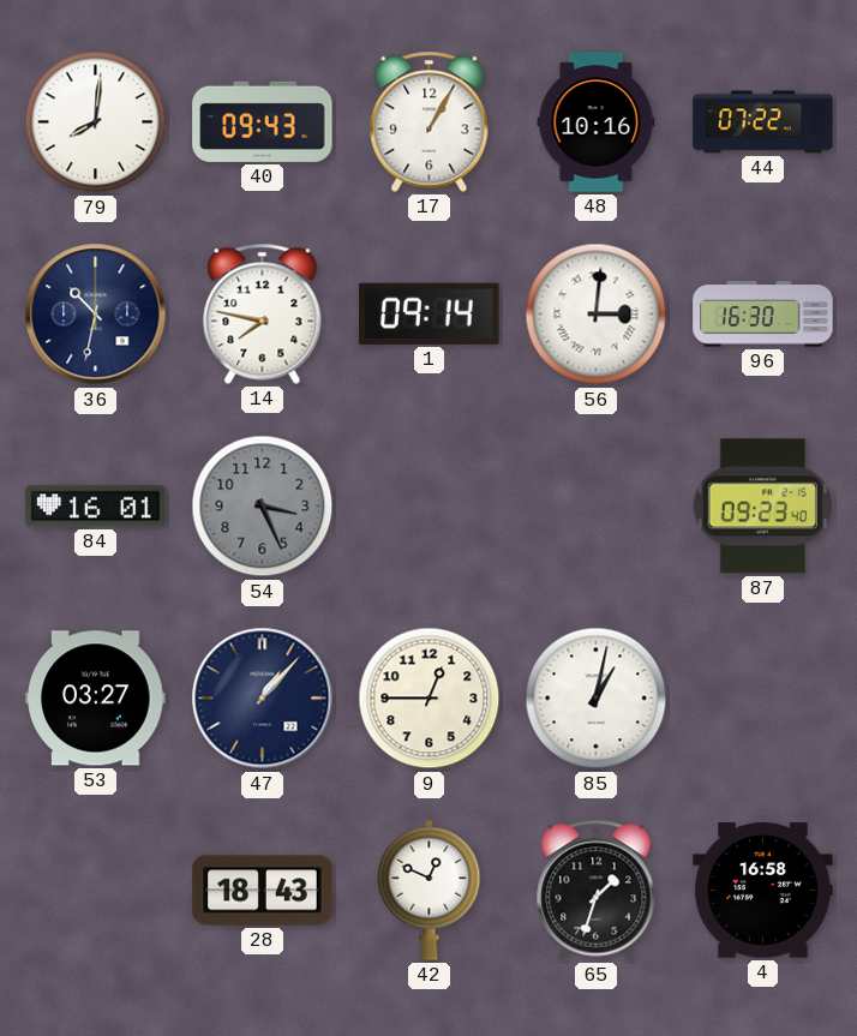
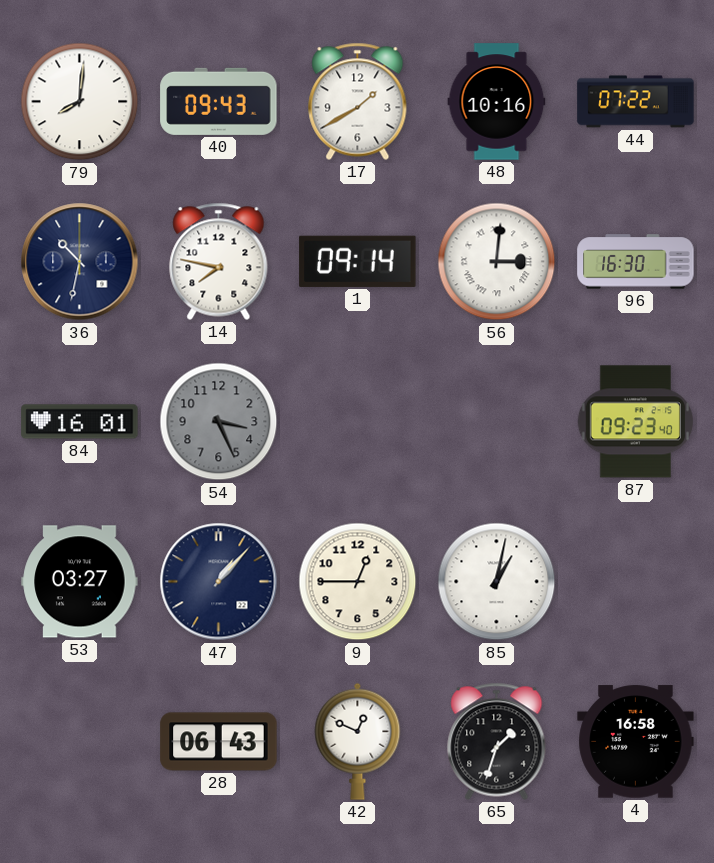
17: 1:05 -> 1:40 (358, 101)
28: 18:43 -> 06:43 (219, 742)
